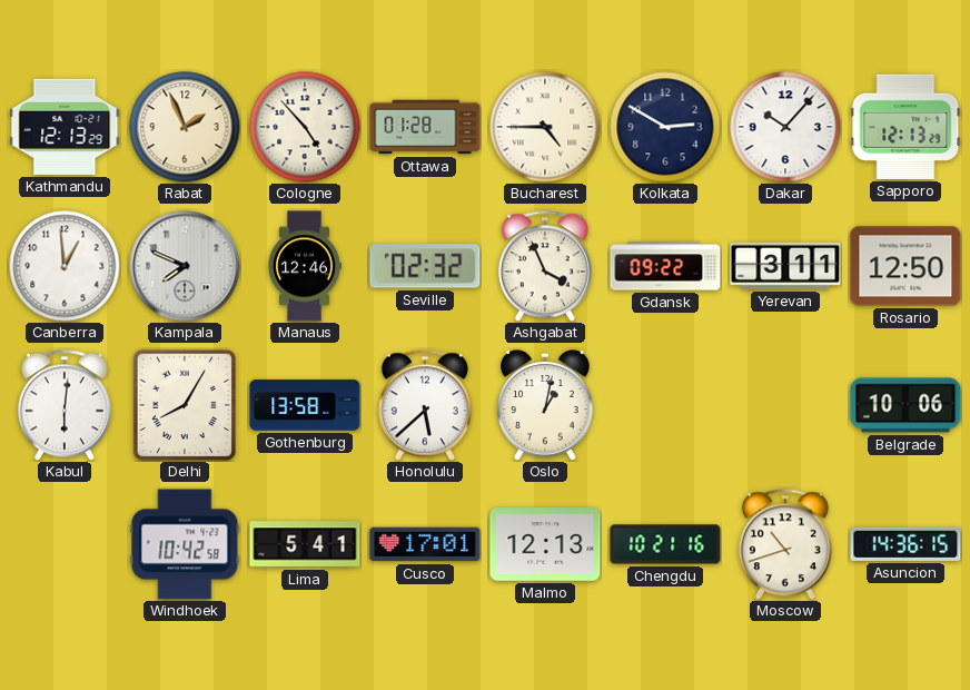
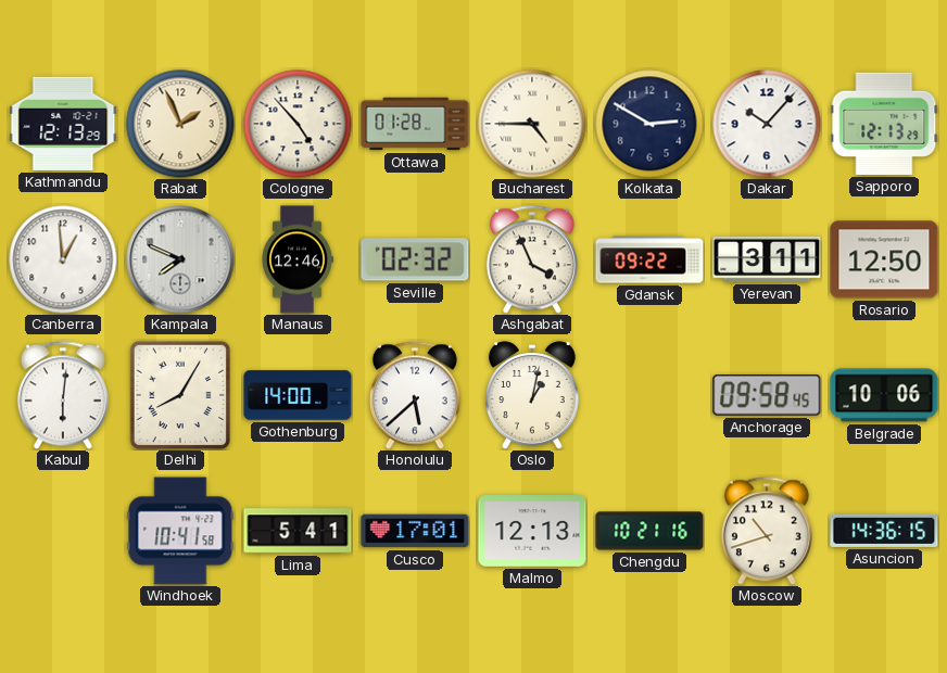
Gothenburg: 13:58 -> 14:00 (298, 395)
Anchorage: none -> 09:58 (767, 396)
Windhoek: 10:42 -> 10:41 (180, 531)
